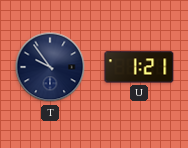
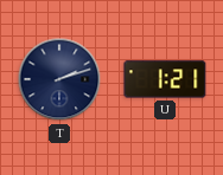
T: 9:54 -> 2:12 (59, 79)
